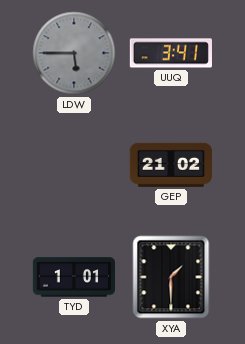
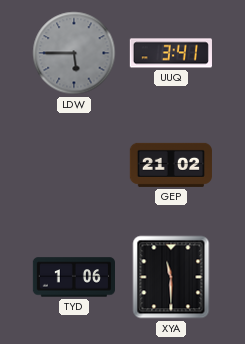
TYD: 1:01 -> 1:06 (73, 277)
XYA: 1:30 -> 11:30 (171, 277)
